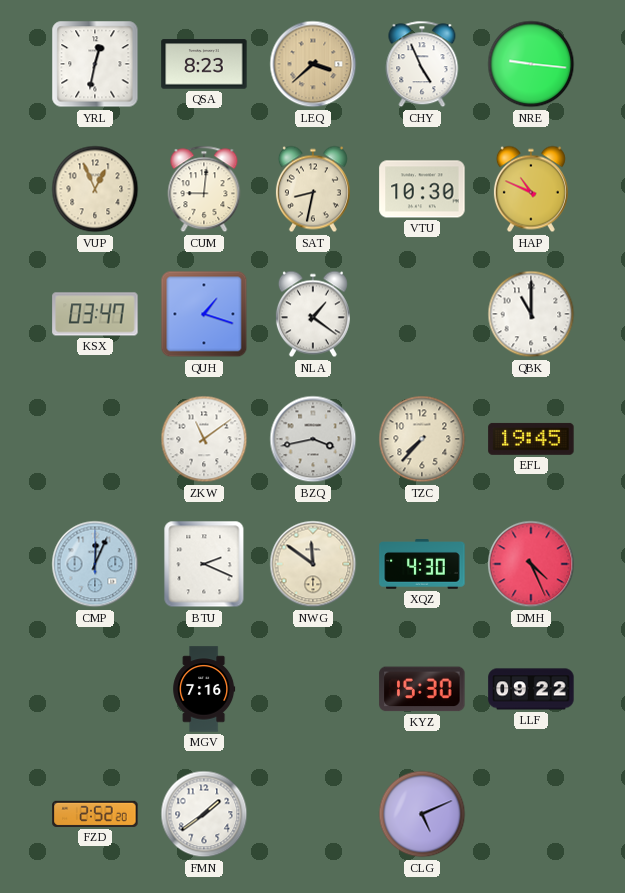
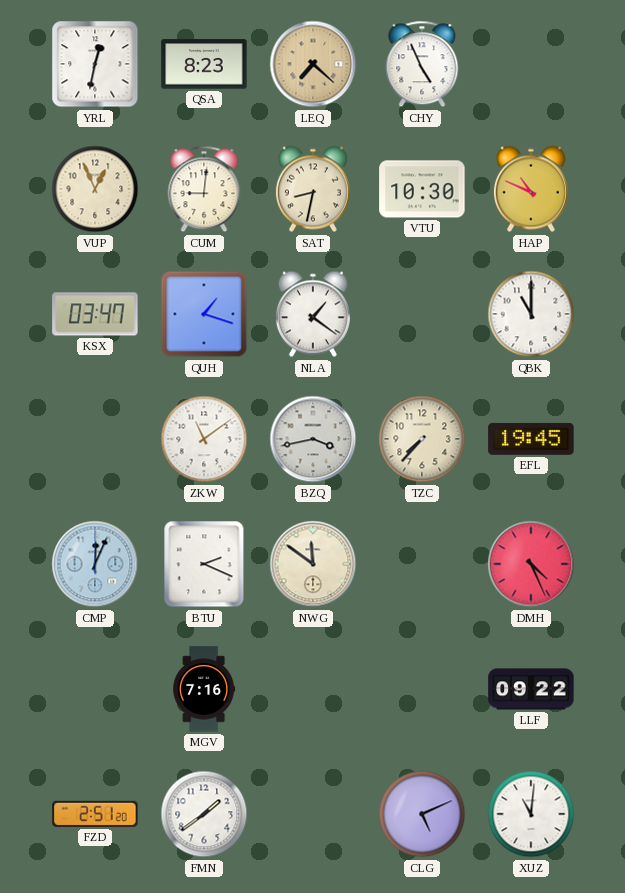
LEQ: 3:38 -> 7:22 (313, 64)
NRE: 9:16 -> none (531, 64)
XQZ: 4:30 -> none (422, 564)
KYZ: 15:30 -> none (422, 689)
FZD: 2:52 -> 2:51 (95, 814)
XUZ: none -> 11:01 (531, 814)
